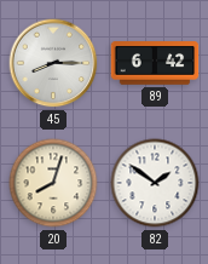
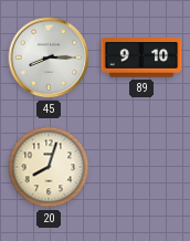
89: 6:42 -> 9:10 (141, 57)
82: 1:51 -> none (155, 183)
